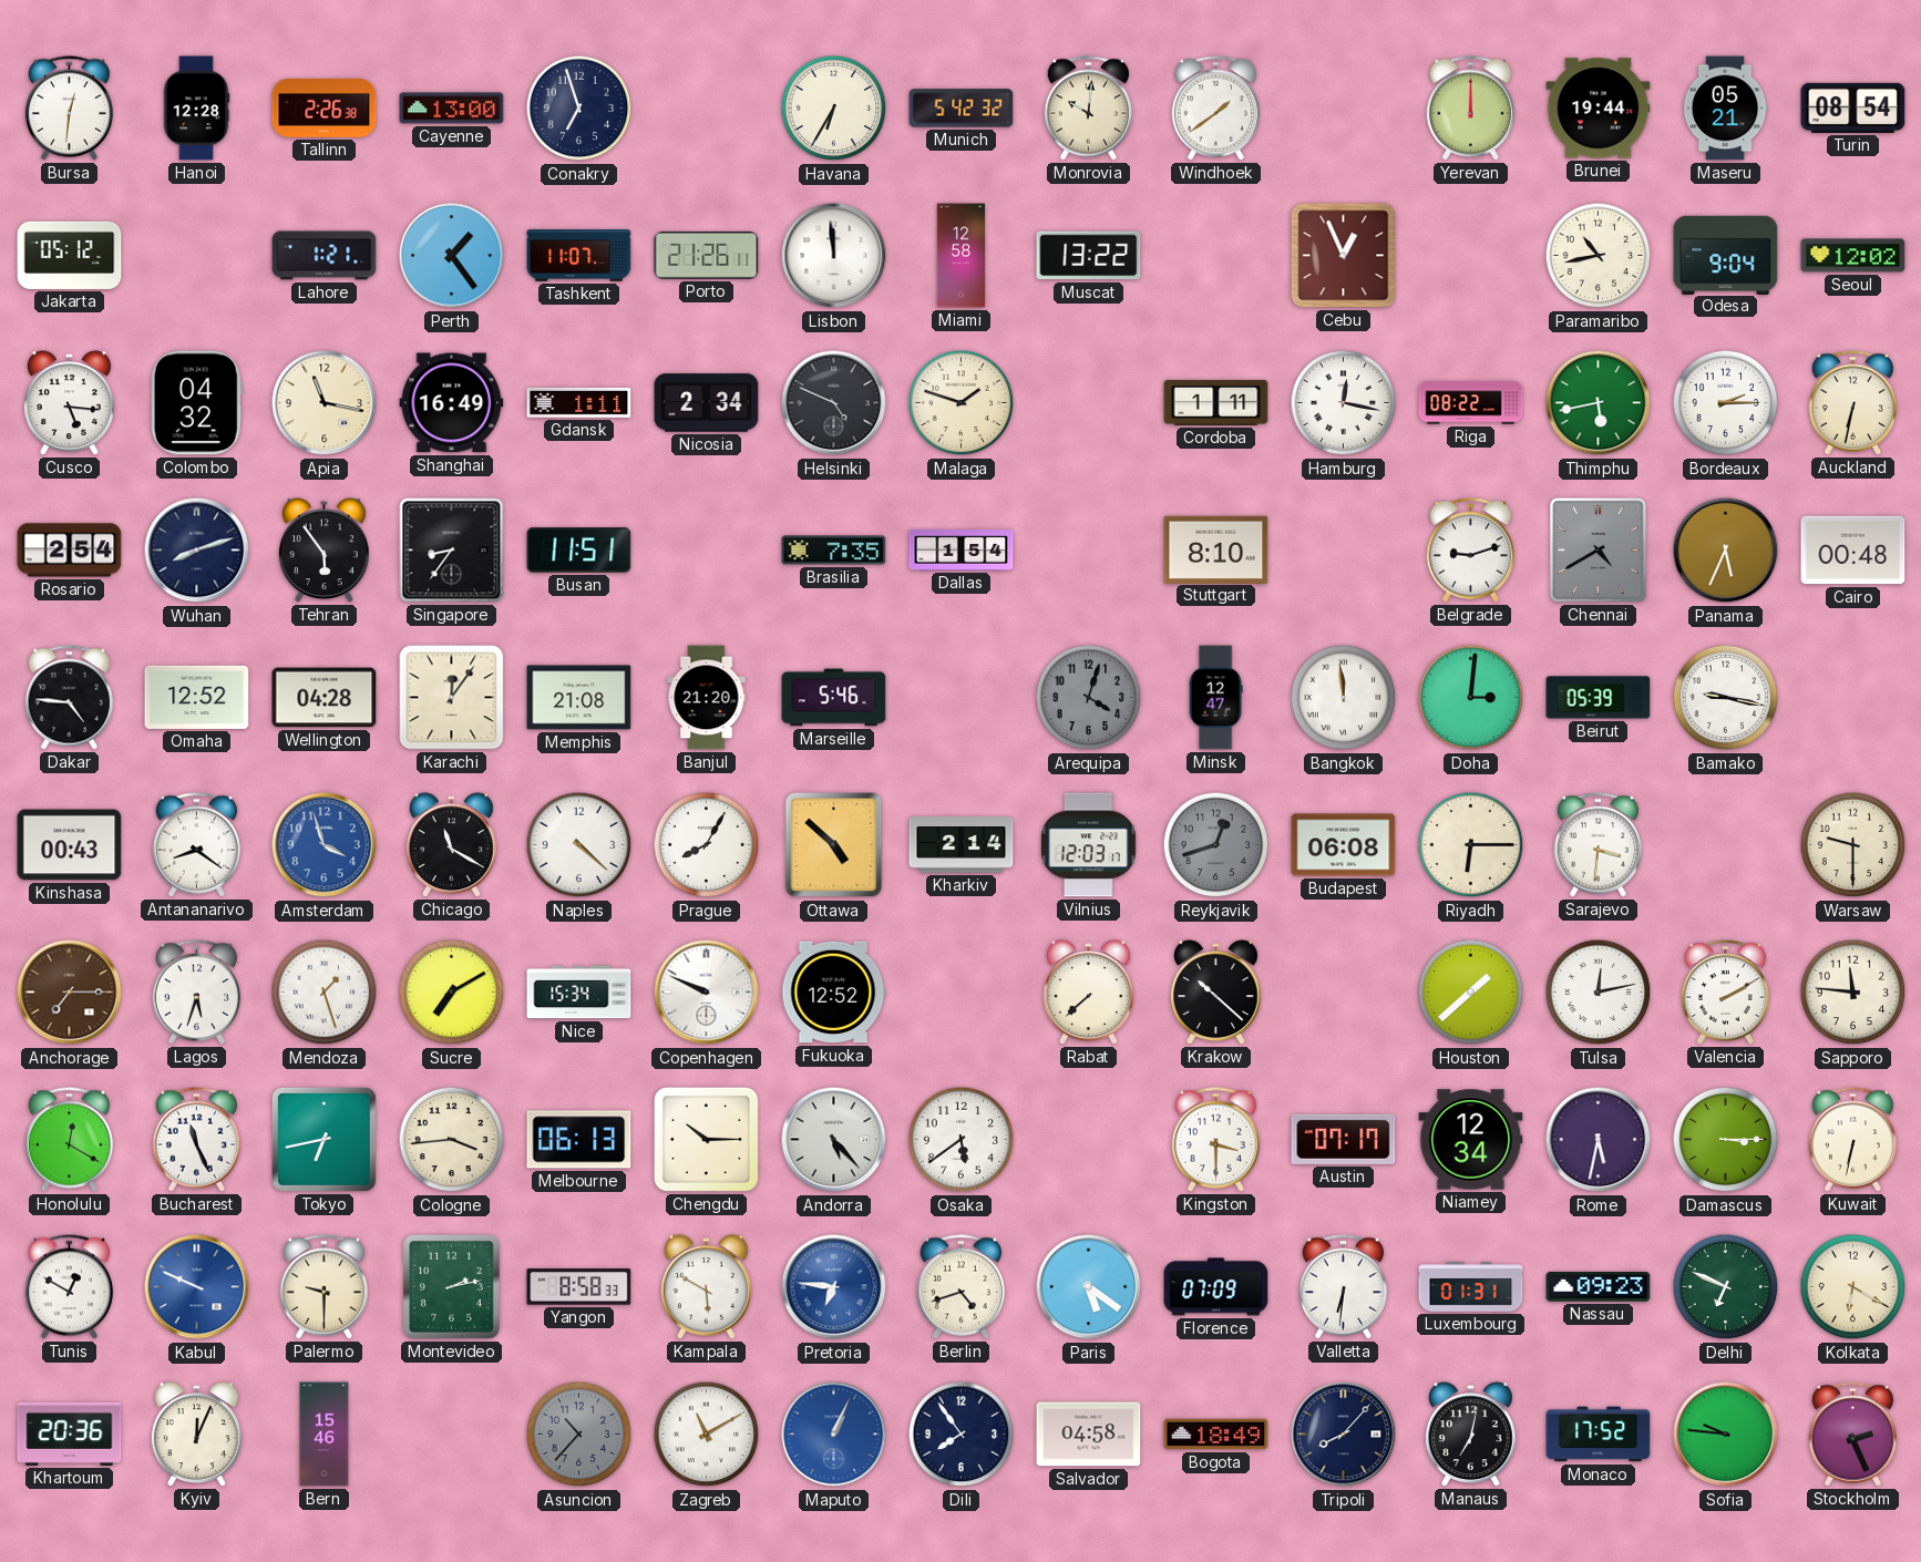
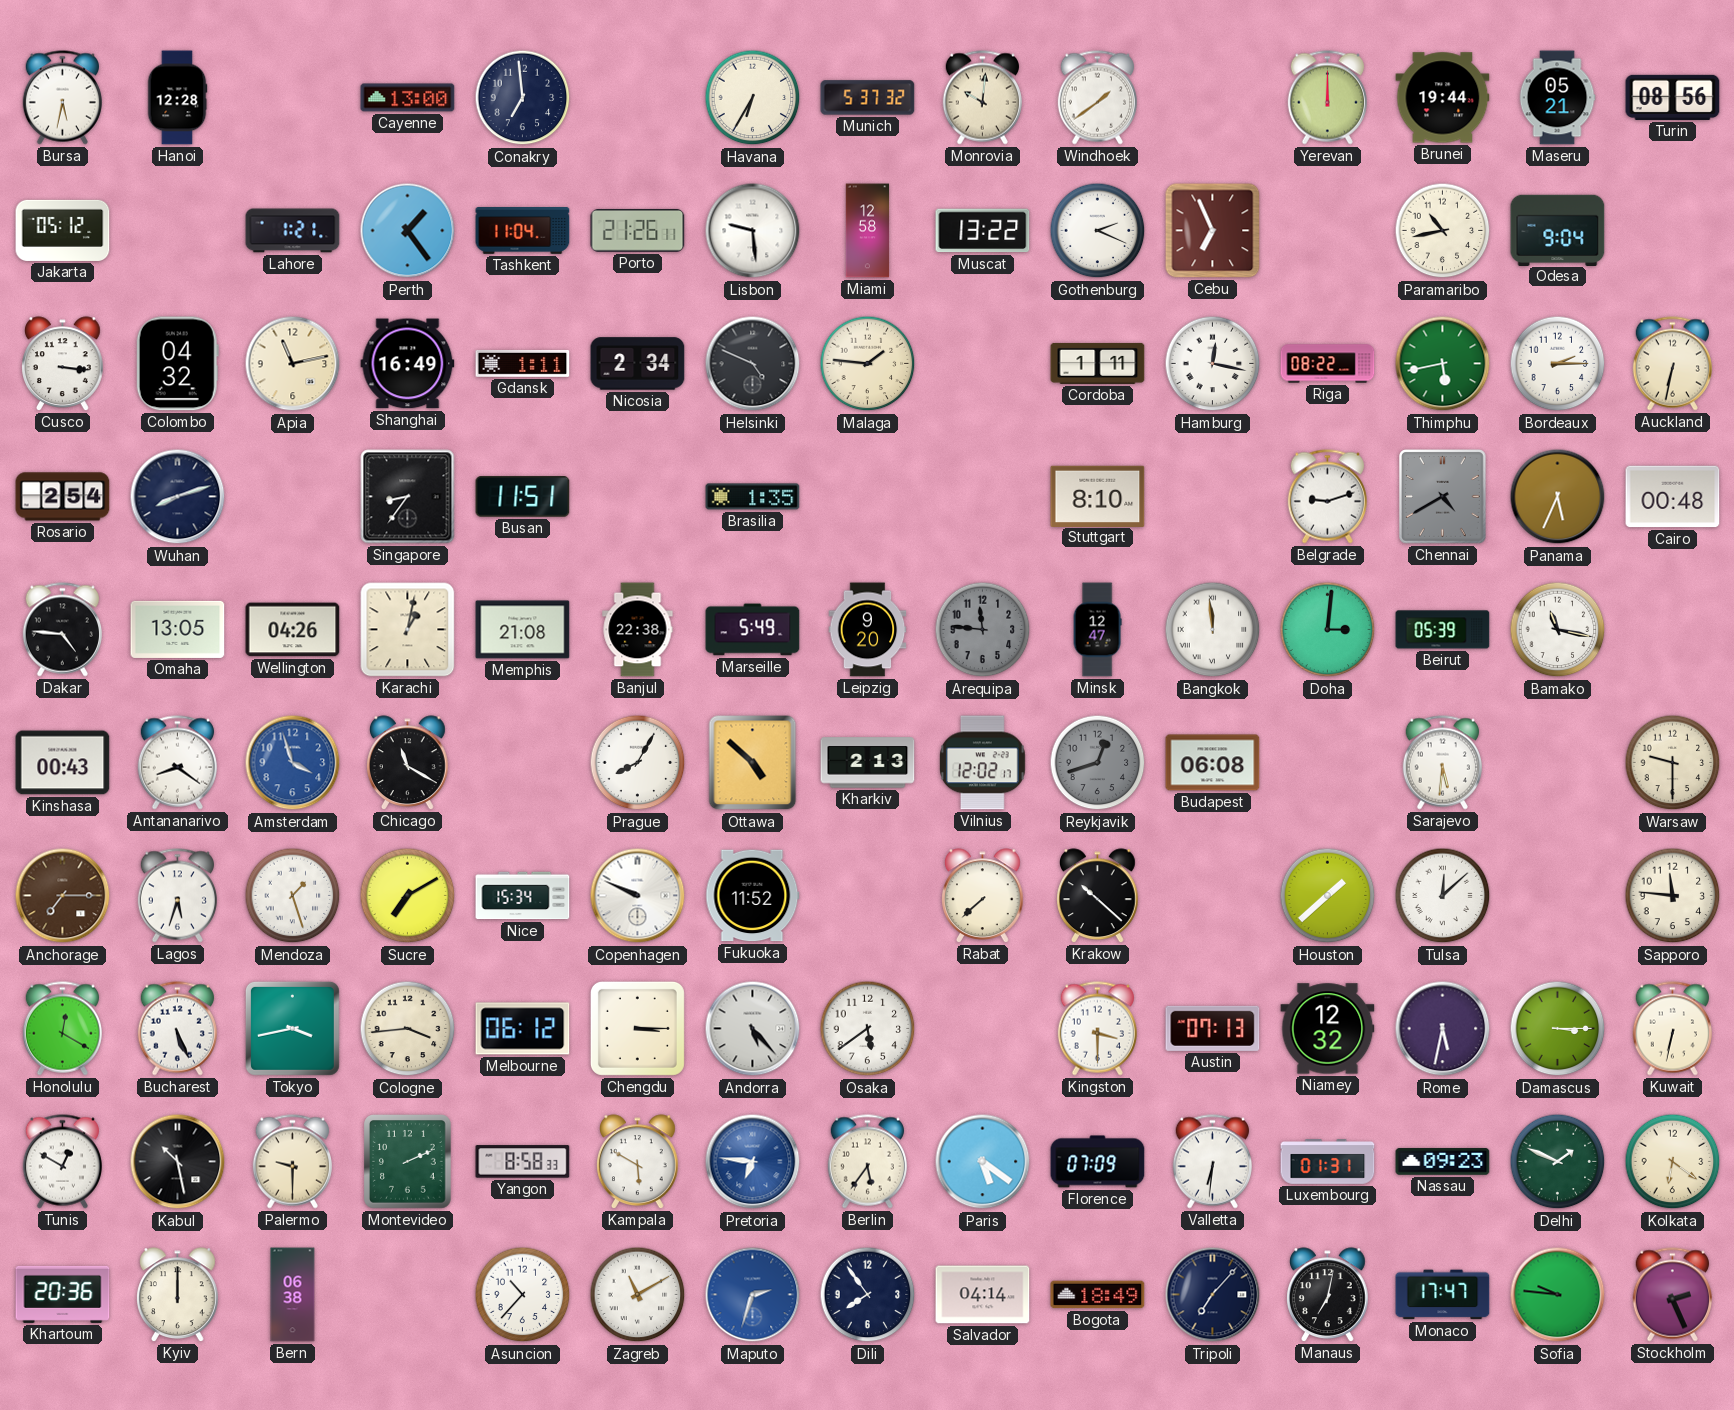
Bursa: 12:31 -> 5:32 (62, 98)
Tallinn: 2:26 -> none (325, 107)
Conakry: 6:57 -> 6:59 (523, 98)
Munich: 5:42 -> 5:37 (868, 98)
Turin: 08:54 -> 08:56 (1673, 97)
Tashkent: 11:07 -> 11:04 (523, 231)
Lisbon: 11:59 -> 9:29 (753, 231)
Gothenburg: none -> 2:19 (1098, 231)
Cebu: 12:56 -> 6:56 (1213, 231)
Seoul: 12:02 -> none (1853, 256)
Cusco: 5:16 -> 3:16 (63, 364)
Apia: 11:17 -> 11:13 (293, 364)
Malaga: 1:48 -> 1:46 (868, 364)
Tehran: 5:54 -> none (325, 551)
Brasilia: 7:35 -> 1:35 (753, 497)
Dallas: 1:54 -> none (962, 551)
Omaha: 12:52 -> 13:05 (178, 629)
Wellington: 04:28 -> 04:26 (293, 630)
Karachi: 12:06 -> 1:02 (408, 630)
Banjul: 21:20 -> 22:38 (638, 630)
Marseille: 5:46 -> 5:49 (753, 630)
Leipzig: none -> 9:20 (868, 630)
Arequipa: 4:03 -> 11:46 (983, 630)
Bamako: 9:17 -> 11:17 (1558, 630)
Naples: 4:22 -> none (579, 845)
Kharkiv: 2:14 -> 2:13 (868, 763)
Vilnius: 12:03 -> 12:02 (983, 763)
Riyadh: 6:15 -> none (1471, 845)
Sarajevo: 3:31 -> 5:31 (1442, 763)
Fukuoka: 12:52 -> 11:52 (753, 896)
Tulsa: 12:13 -> 12:08 (1443, 896)
Valencia: 2:10 -> none (1725, 993)
Bucharest: 11:26 -> 5:26 (177, 1029)
Tokyo: 6:43 -> 3:43 (292, 1028)
Melbourne: 06:13 -> 06:12 (523, 1029)
Chengdu: 10:15 -> 3:15 (637, 1028)
Austin: 07:17 -> 07:13 (1213, 1028)
Niamey: 12:34 -> 12:32 (1328, 1029)
Kabul: 9:49 -> 10:28 (178, 1162)
Kabul dial: blue -> black (178, 1162)
Montevideo: 2:13 -> 2:11 (408, 1162)
Berlin: 4:42 -> 5:36 (867, 1162)
Delhi: 6:49 -> 1:49 (1558, 1162)
Kolkata: 6:20 -> 6:21 (1673, 1162)
Kyiv: 12:04 -> 12:00 (178, 1295)
Bern: 15:46 -> 06:38 (293, 1295)
Asuncion dial: grey -> white (523, 1295)
Maputo: 1:04 -> 2:33 (753, 1295)
Salvador: 04:58 -> 04:14 (983, 1295)
Tripoli: 8:07 -> 7:07 (1213, 1295)
Monaco: 17:52 -> 17:47 (1443, 1295)
